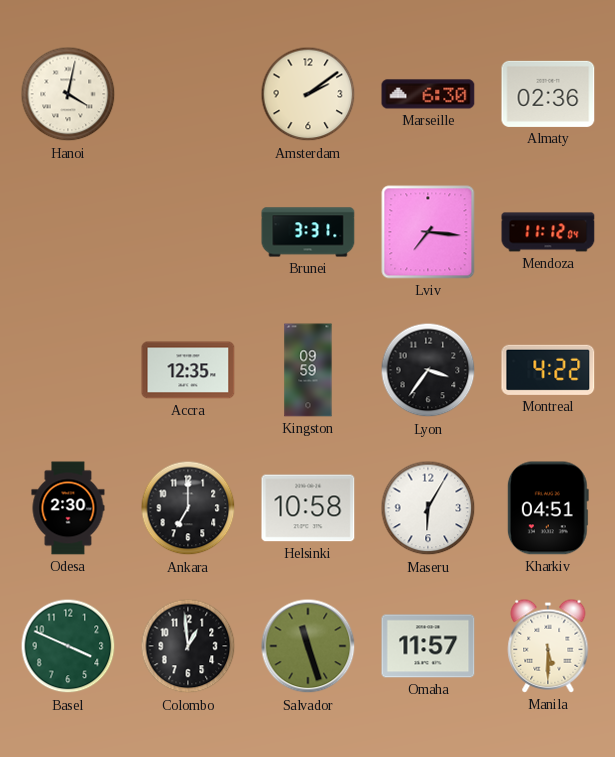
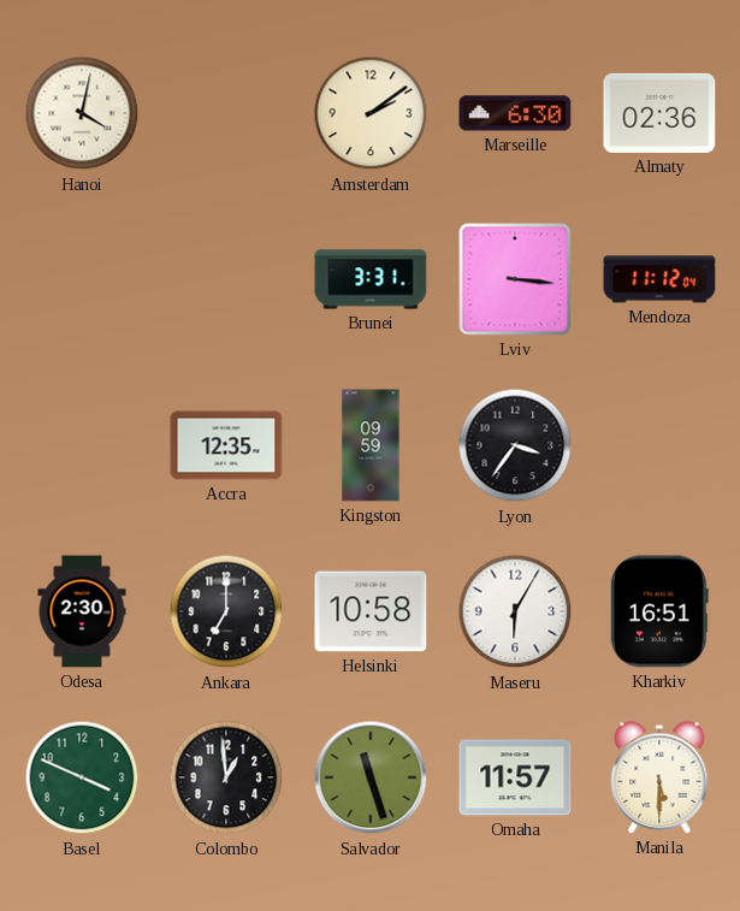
Lviv: 7:16 -> 3:16 (515, 279)
Montreal: 4:22 -> none (548, 370)
Kharkiv: 04:51 -> 16:51 (659, 611)
